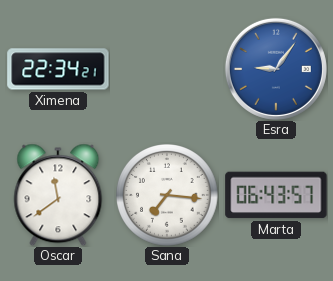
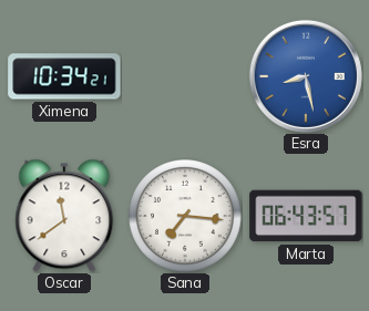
Ximena: 22:34 -> 10:34 (64, 76)
Esra: 9:06 -> 8:28 (306, 76)
